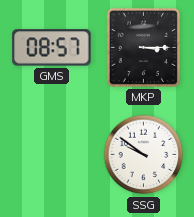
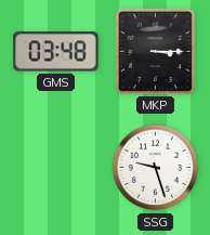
GMS: 08:57 -> 03:48 (56, 52)
SSG: 9:51 -> 9:27 (156, 168)
